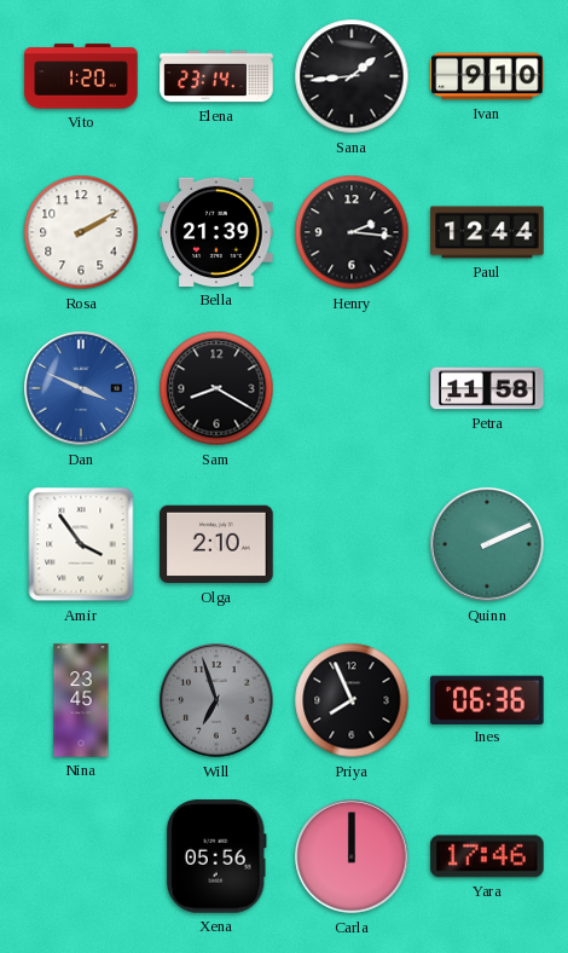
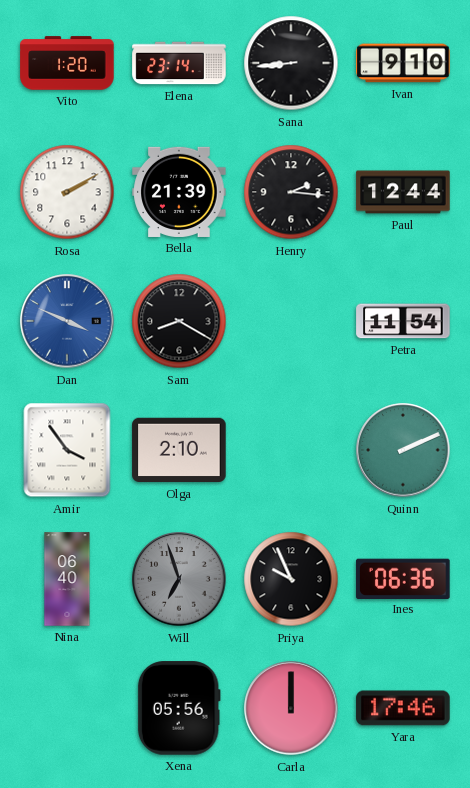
Sana: 1:44 -> 8:44 (291, 63)
Petra: 11:58 -> 11:54 (403, 321)
Nina: 23:45 -> 06:40 (67, 579)
Priya: 7:56 -> 9:56 (291, 579)
